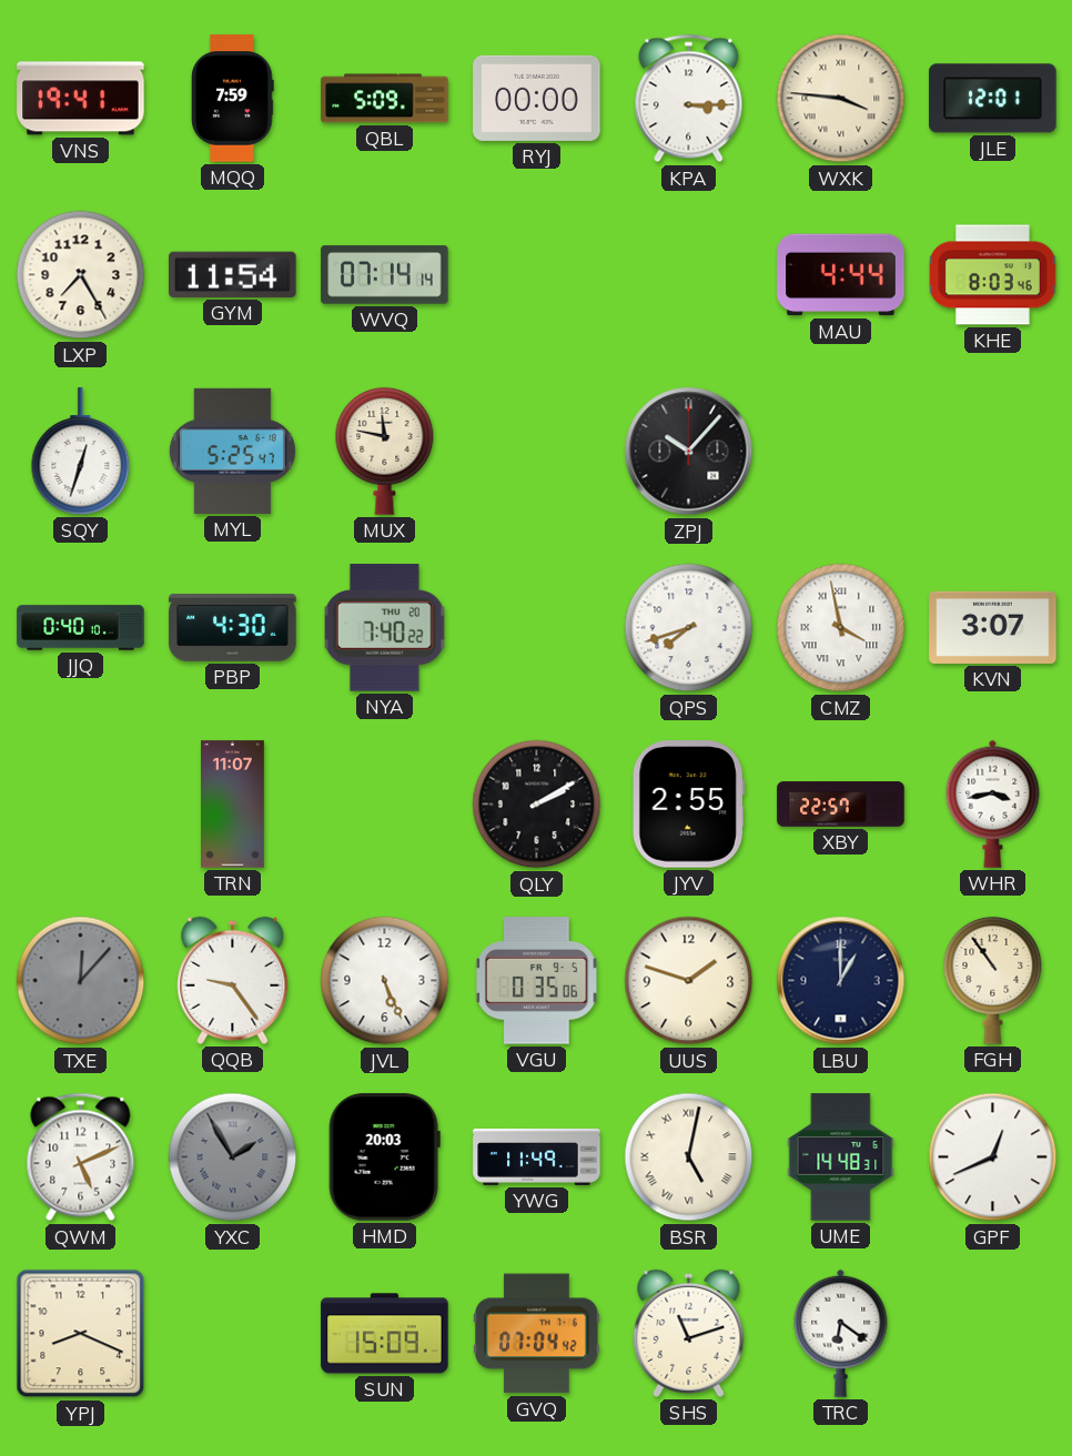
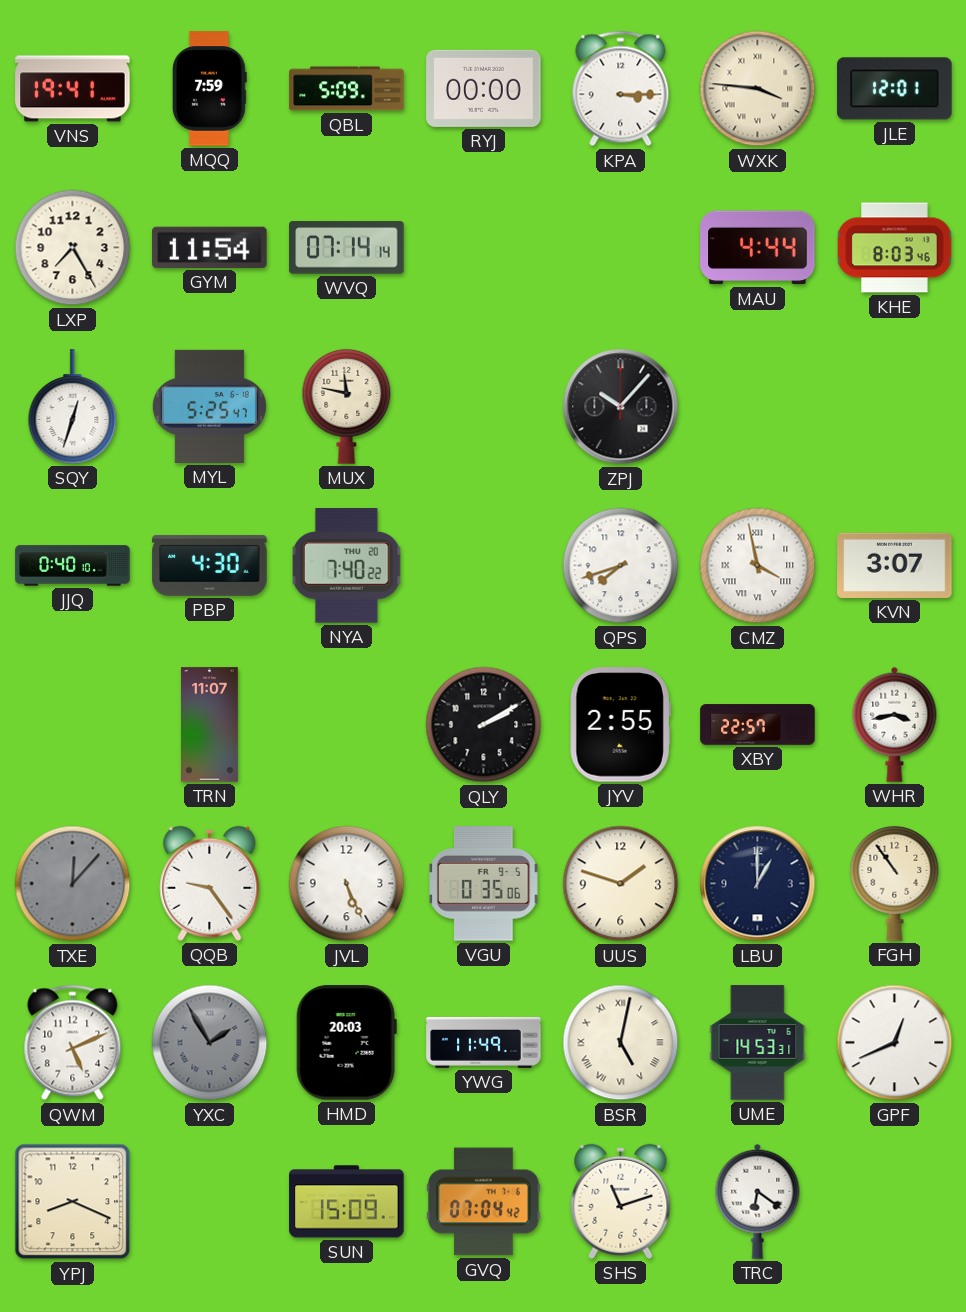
UME: 14:48 -> 14:53 (758, 1043)
